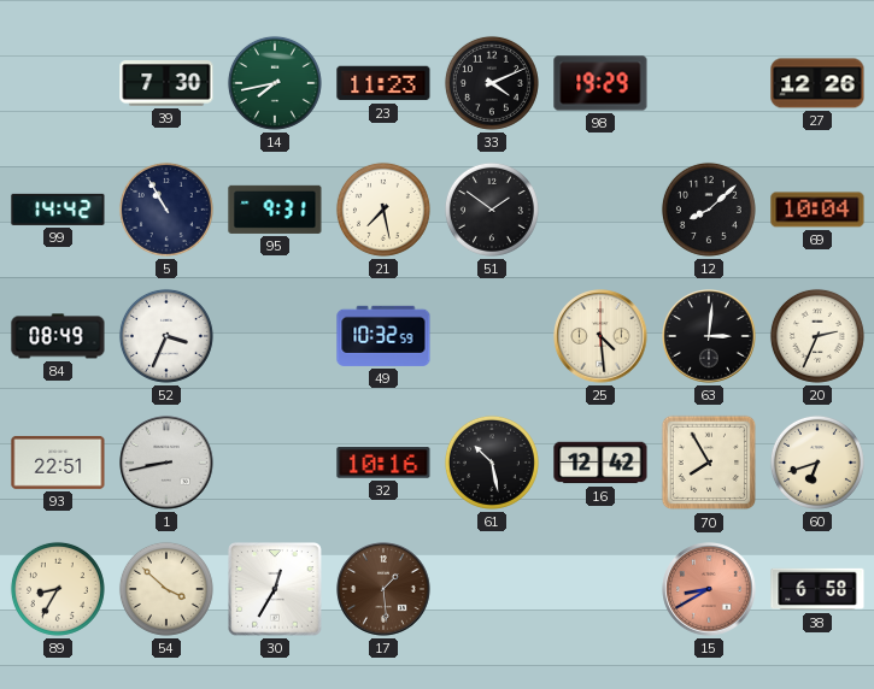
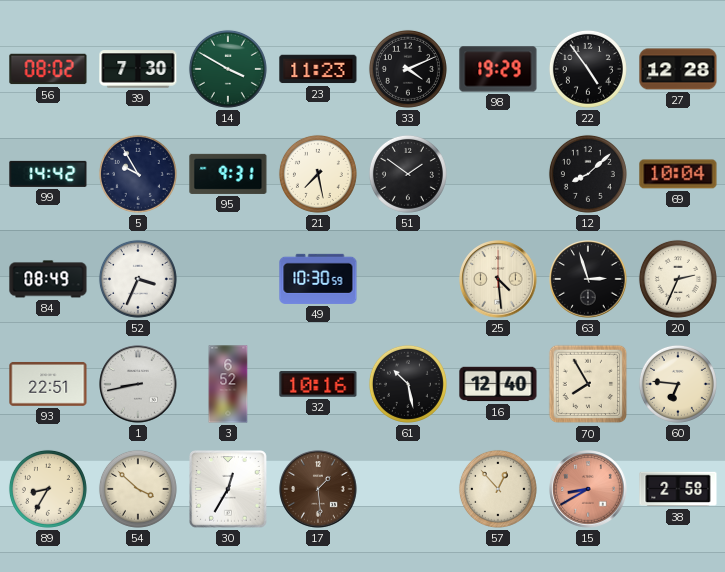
56: none -> 08:02 (48, 69)
14: 7:43 -> 3:50 (228, 69)
22: none -> 4:54 (588, 69)
27: 12:26 -> 12:28 (678, 69)
5: 10:55 -> 9:55 (138, 174)
49: 10:32 -> 10:30 (318, 279)
63: 3:01 -> 2:57 (588, 279)
3: none -> 6:52 (228, 384)
16: 12:42 -> 12:40 (498, 384)
60: 6:42 -> 6:46 (678, 384)
57: none -> 12:53 (498, 489)
38: 6:58 -> 2:58 (678, 489)
